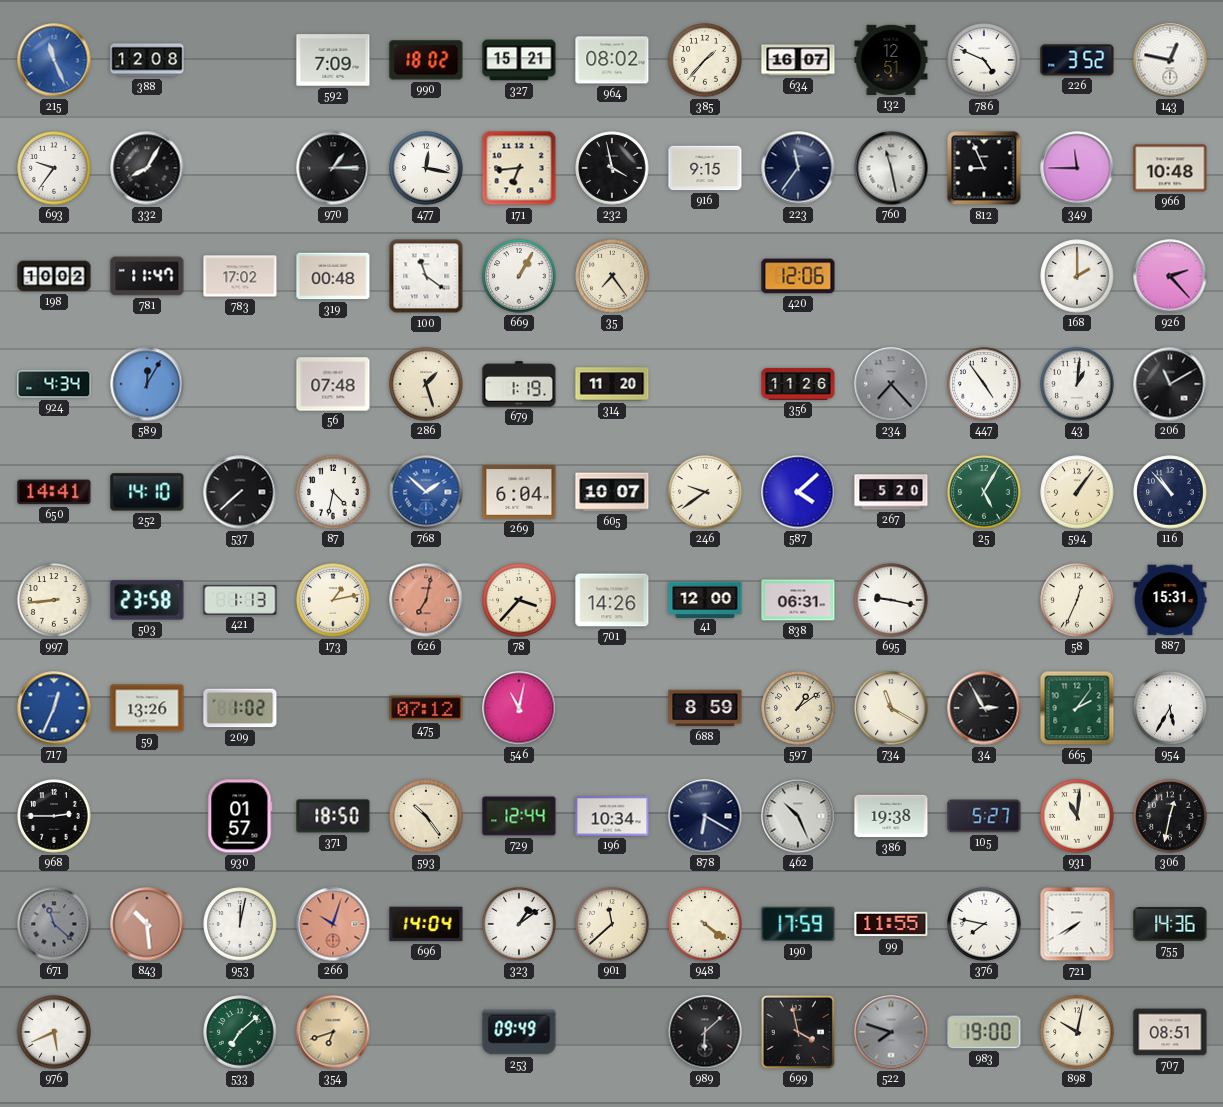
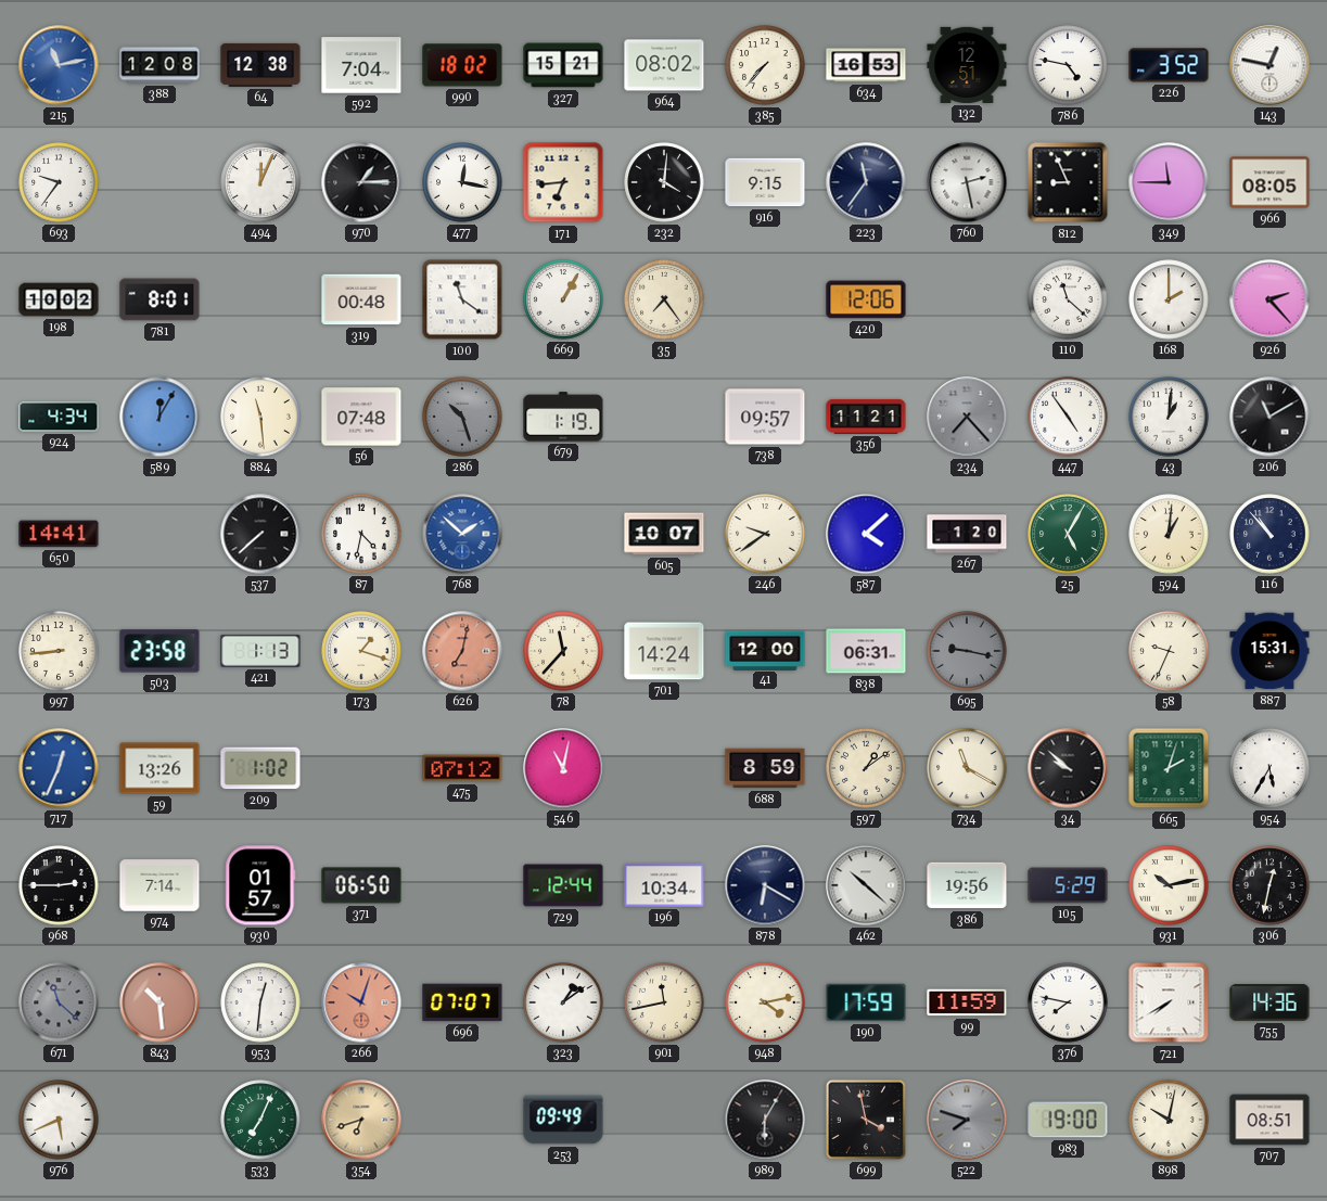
215: 11:26 -> 11:13 (59, 65)
64: none -> 12:38 (260, 65)
592: 7:09 -> 7:04 (361, 65)
385: 1:37 -> 7:37 (765, 65)
634: 16:07 -> 16:53 (866, 65)
786: 4:49 -> 4:47 (1068, 65)
332: 8:05 -> none (147, 168)
494: none -> 12:04 (260, 182)
232: 3:58 -> 4:01 (664, 182)
760: 11:28 -> 2:28 (967, 182)
966: 10:48 -> 08:05 (1269, 182)
781: 11:47 -> 8:01 (160, 299)
783: 17:02 -> none (240, 276)
110: none -> 11:22 (1068, 299)
884: none -> 11:29 (260, 417)
286: 1:27 -> 10:27 (462, 417)
286 dial: cream -> grey (462, 417)
314: 11:20 -> none (612, 384)
738: none -> 09:57 (765, 417)
356: 11:26 -> 11:21 (866, 417)
252: 14:10 -> none (147, 492)
269: 6:04 -> none (519, 493)
267: 5:20 -> 1:20 (967, 534)
594: 1:06 -> 1:01 (1169, 534)
173: 1:13 -> 1:18 (361, 651)
78: 3:37 -> 11:37 (563, 651)
701: 14:26 -> 14:24 (664, 651)
695 dial: white -> grey (967, 651)
58: 12:34 -> 9:34 (1169, 651)
34: 2:55 -> 9:52 (1068, 768)
665: 2:06 -> 2:03 (1169, 768)
974: none -> 7:14 (160, 885)
371: 18:50 -> 06:50 (361, 885)
593: 10:24 -> none (426, 816)
462: 10:26 -> 10:22 (866, 885)
386: 19:38 -> 19:56 (967, 885)
105: 5:27 -> 5:29 (1068, 885)
931: 11:01 -> 10:13 (1169, 885)
953: 12:02 -> 12:31 (260, 1002)
696: 14:04 -> 07:07 (462, 1002)
901: 11:38 -> 11:43 (664, 1002)
948: 4:21 -> 4:13 (765, 1002)
99: 11:55 -> 11:59 (967, 1002)
533: 7:08 -> 7:04 (260, 1120)
989: 6:08 -> 6:05 (765, 1120)
